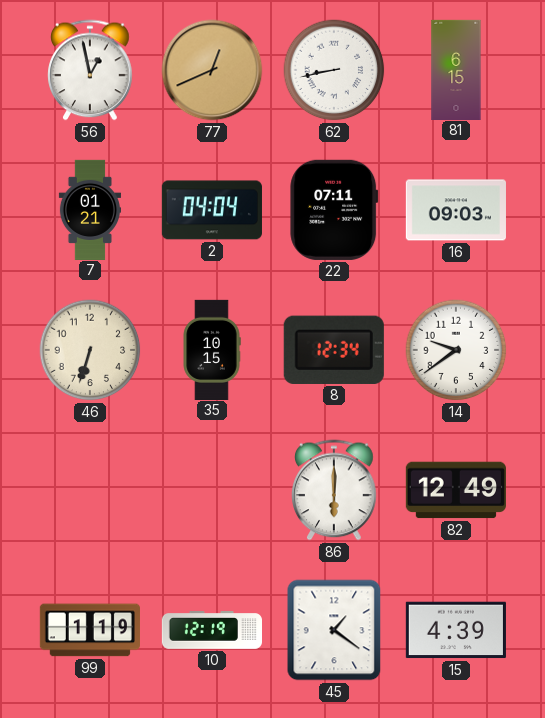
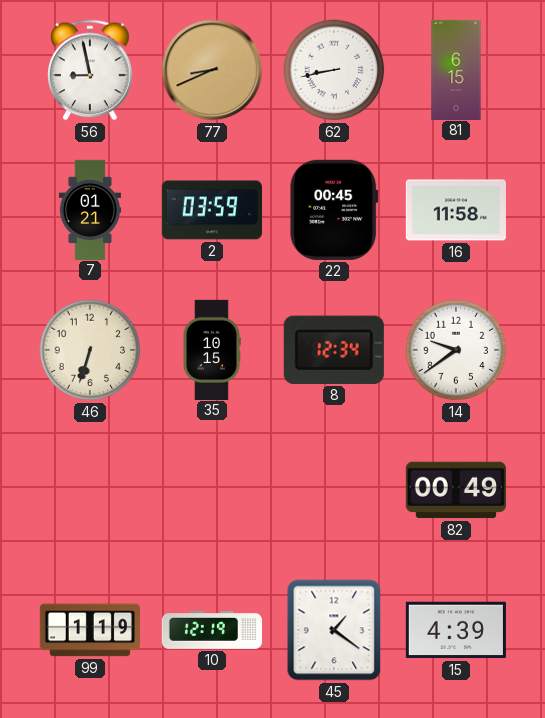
56: 12:58 -> 8:58 (90, 70)
77: 12:41 -> 8:41 (212, 70)
2: 04:04 -> 03:59 (212, 210)
22: 07:11 -> 00:45 (334, 210)
16: 09:03 -> 11:58 (456, 210)
86: 6:00 -> none (334, 490)
82: 12:49 -> 00:49 (456, 490)
